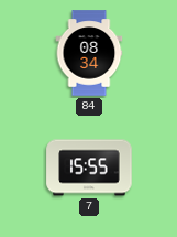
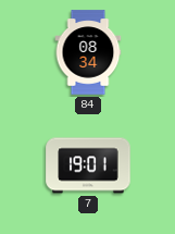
7: 15:55 -> 19:01 (88, 165)
